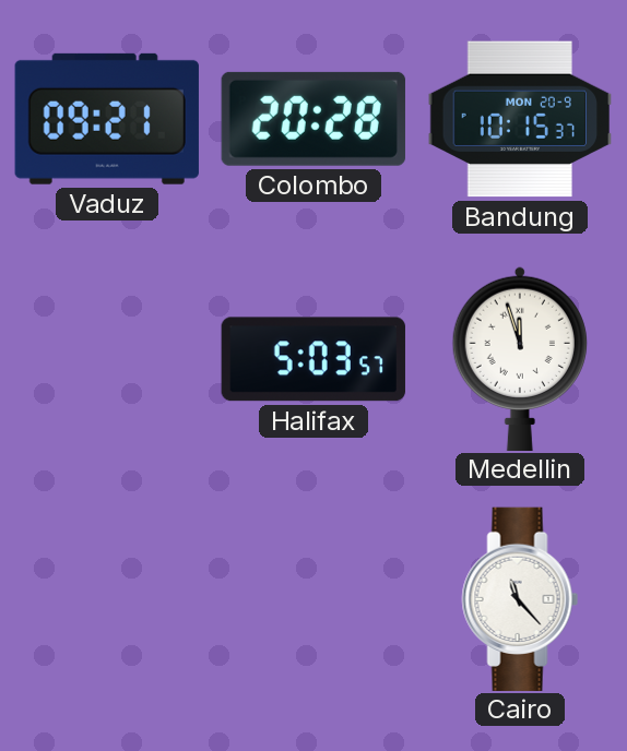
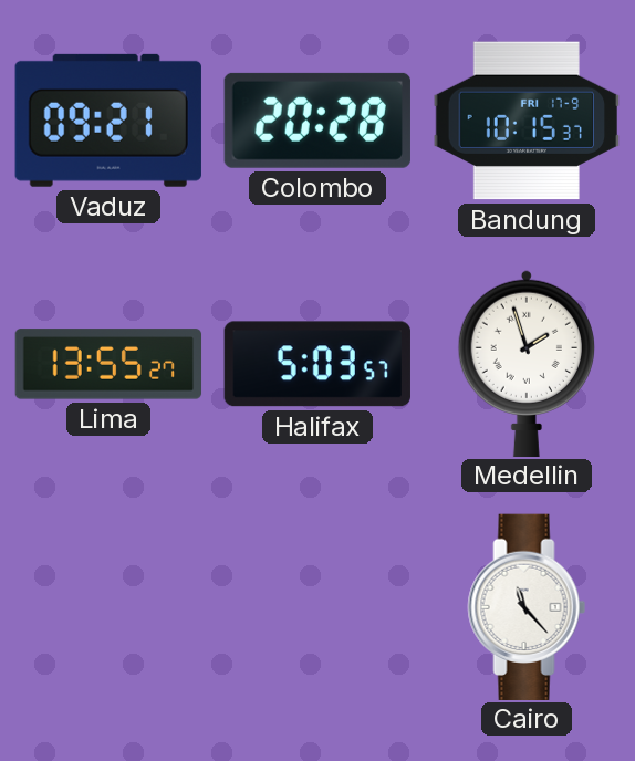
Bandung date: MON 20-9 -> FRI 17-9 (527, 121)
Lima: none -> 13:55 (108, 364)
Medellin: 11:57 -> 1:57 (527, 363)
